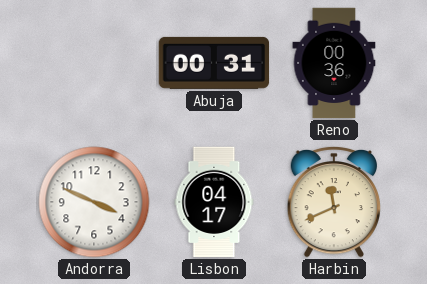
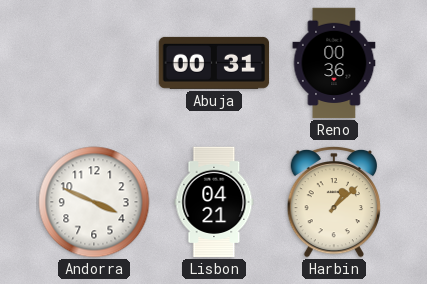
Lisbon: 04:17 -> 04:21 (214, 202)
Harbin: 11:41 -> 1:08 (334, 202)
